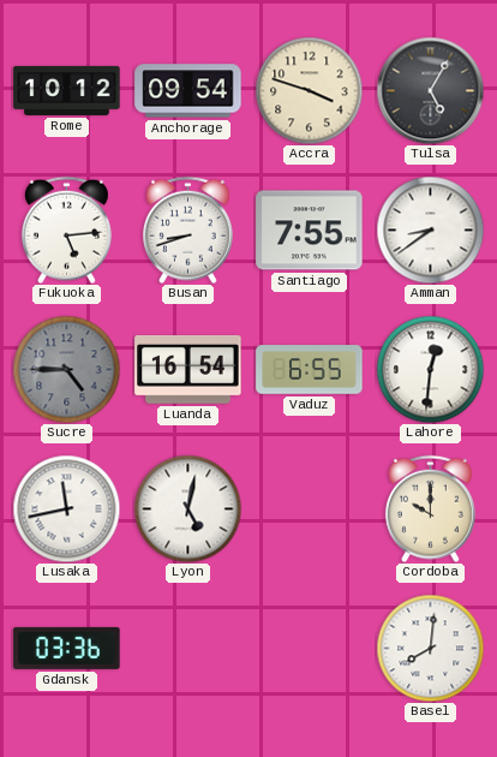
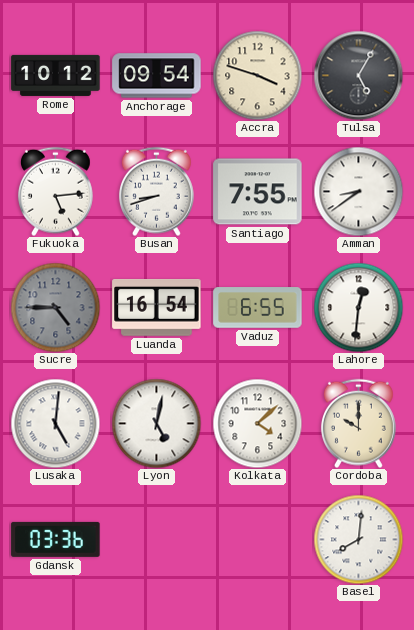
Lusaka: 11:43 -> 5:01 (55, 423)
Kolkata: none -> 4:08 (257, 423)
